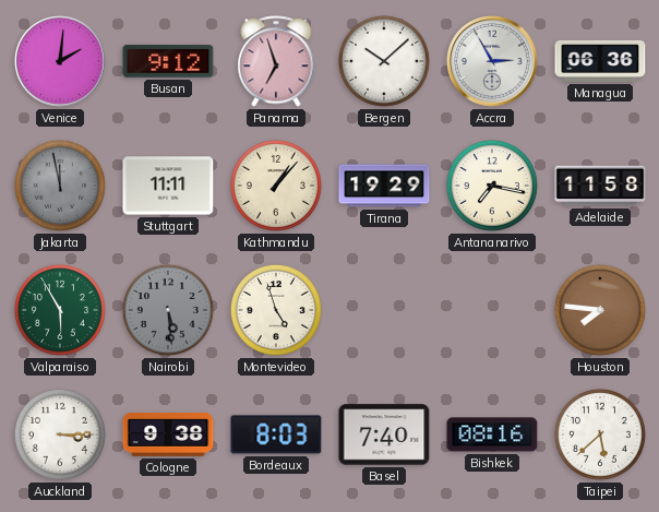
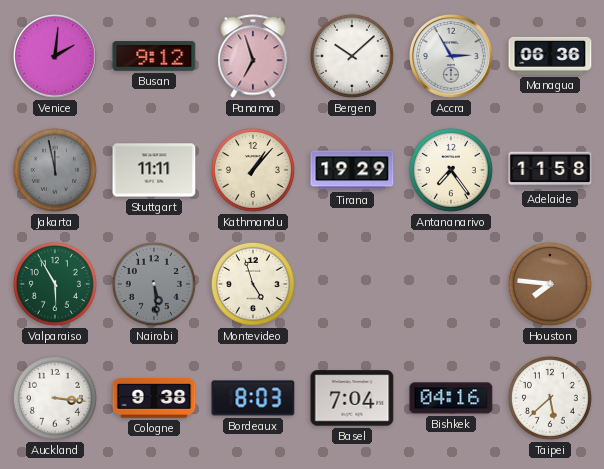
Antananarivo: 7:17 -> 7:24 (451, 170)
Auckland: 3:15 -> 3:16 (55, 398)
Basel: 7:40 -> 7:04 (352, 398)
Bishkek: 08:16 -> 04:16 (451, 398)
